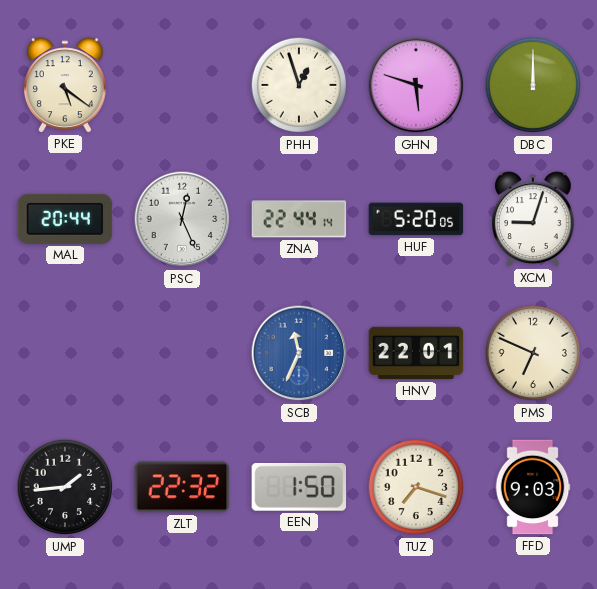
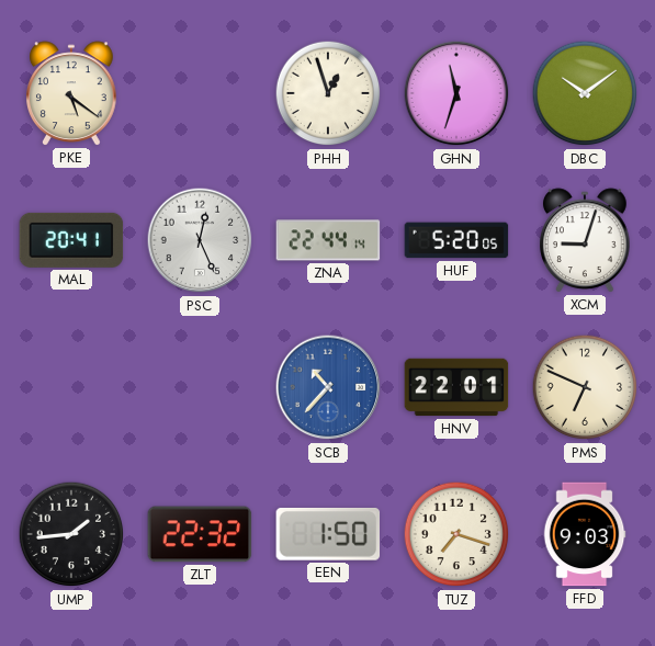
GHN: 5:48 -> 11:33 (456, 93)
DBC: 12:00 -> 10:09 (585, 93)
MAL: 20:44 -> 20:41 (71, 240)
SCB: 11:34 -> 10:37 (328, 387)
